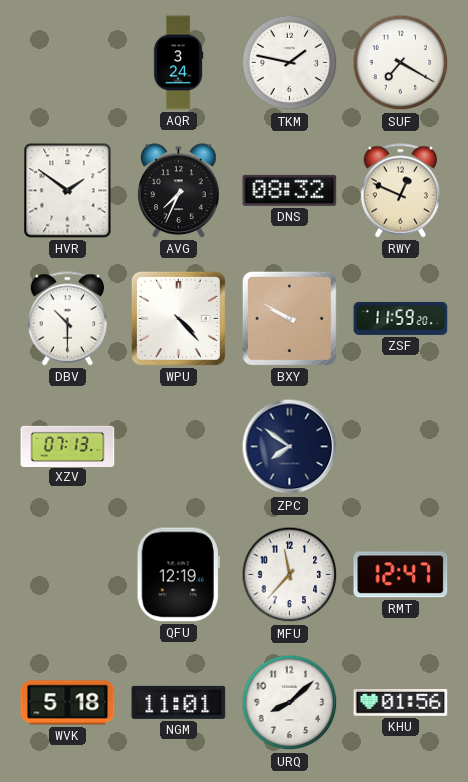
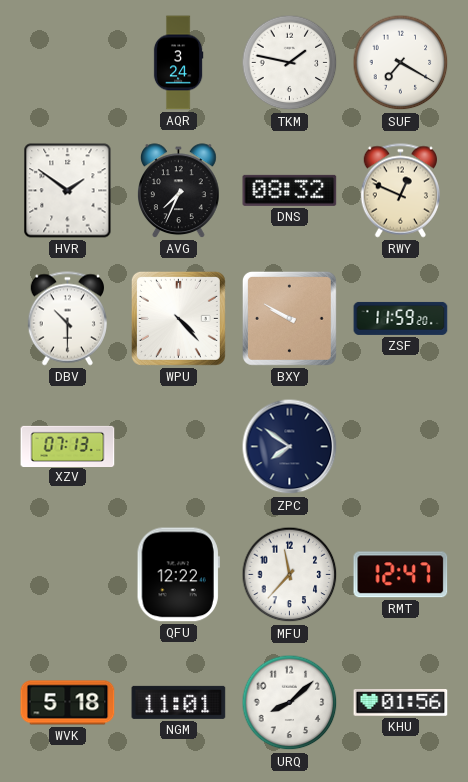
QFU: 12:19 -> 12:22 (178, 575)
